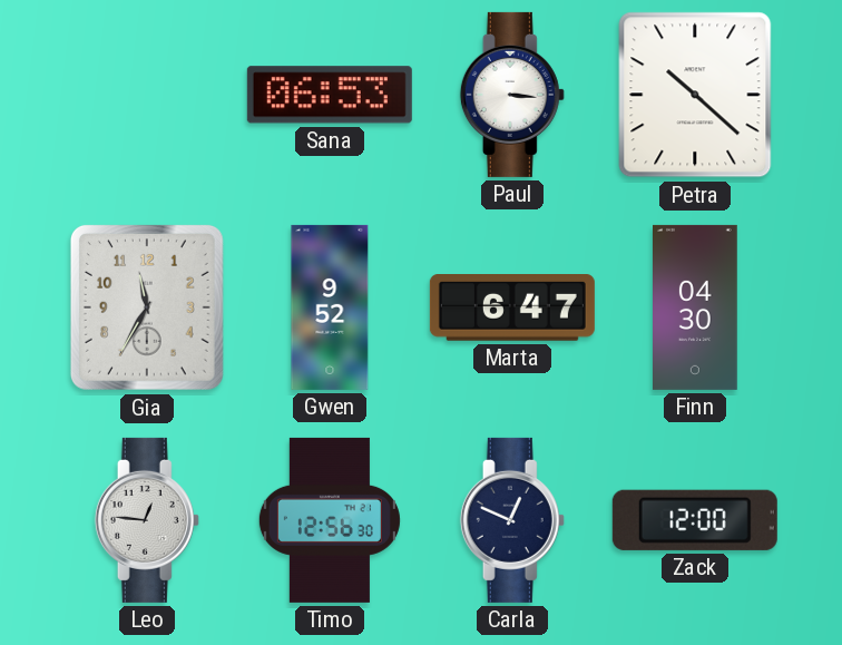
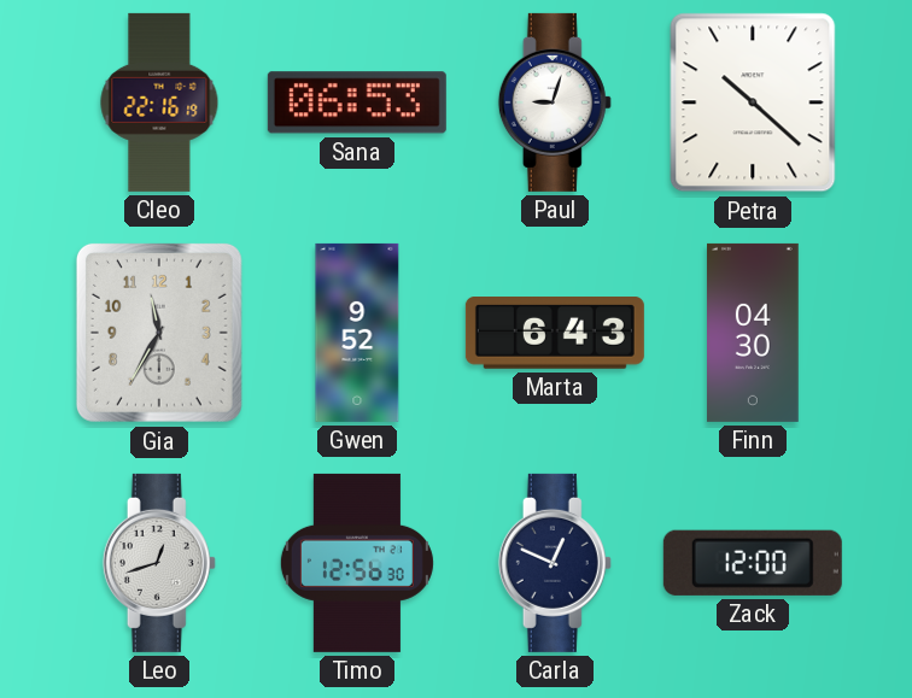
Cleo: none -> 22:16 (159, 102)
Paul: 3:16 -> 9:03 (555, 102)
Marta: 6:47 -> 6:43 (555, 334)
Leo: 12:46 -> 12:42 (159, 563)
